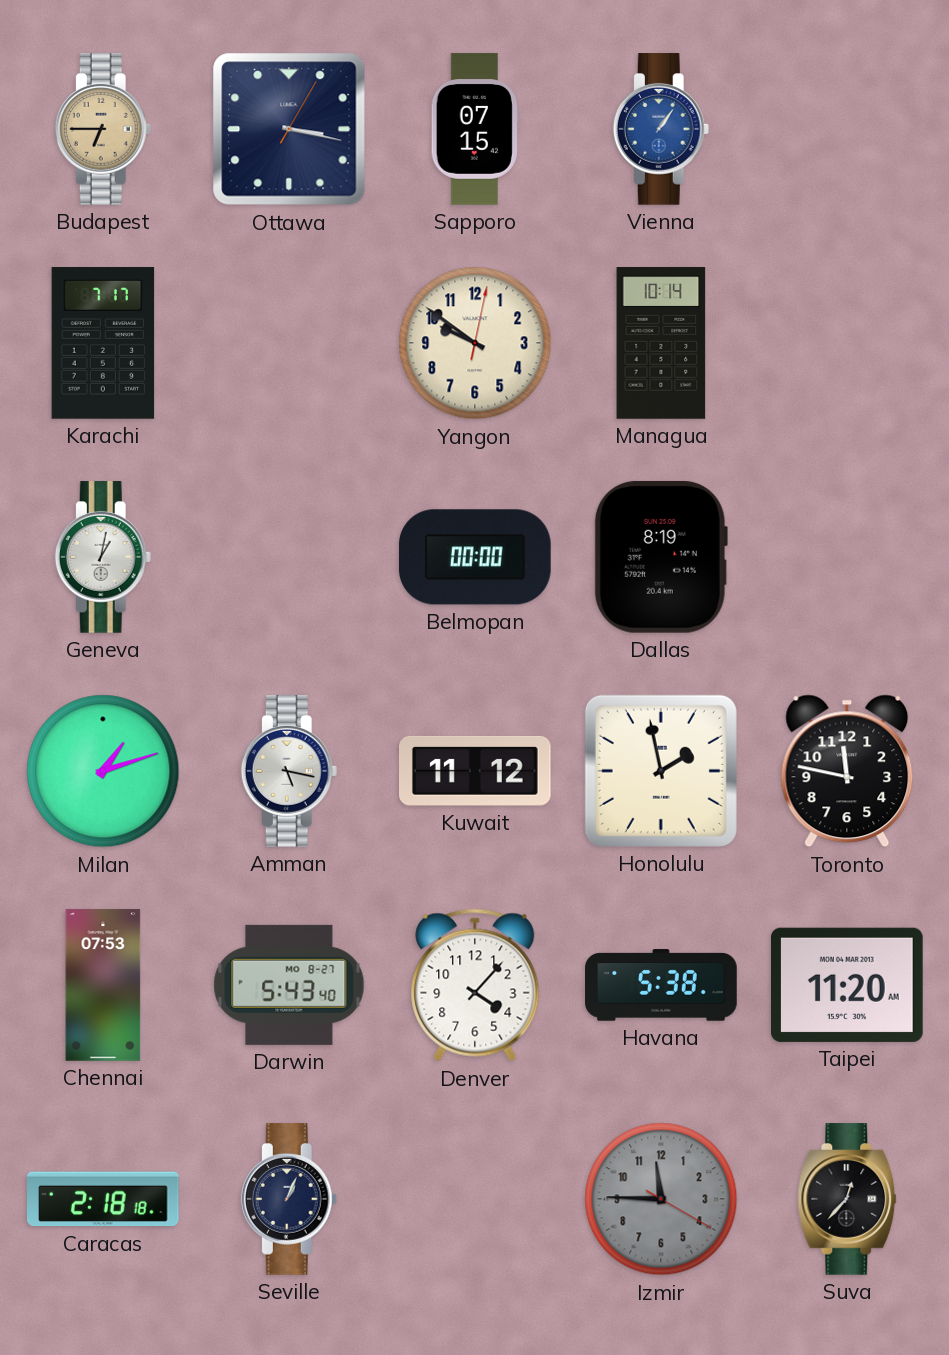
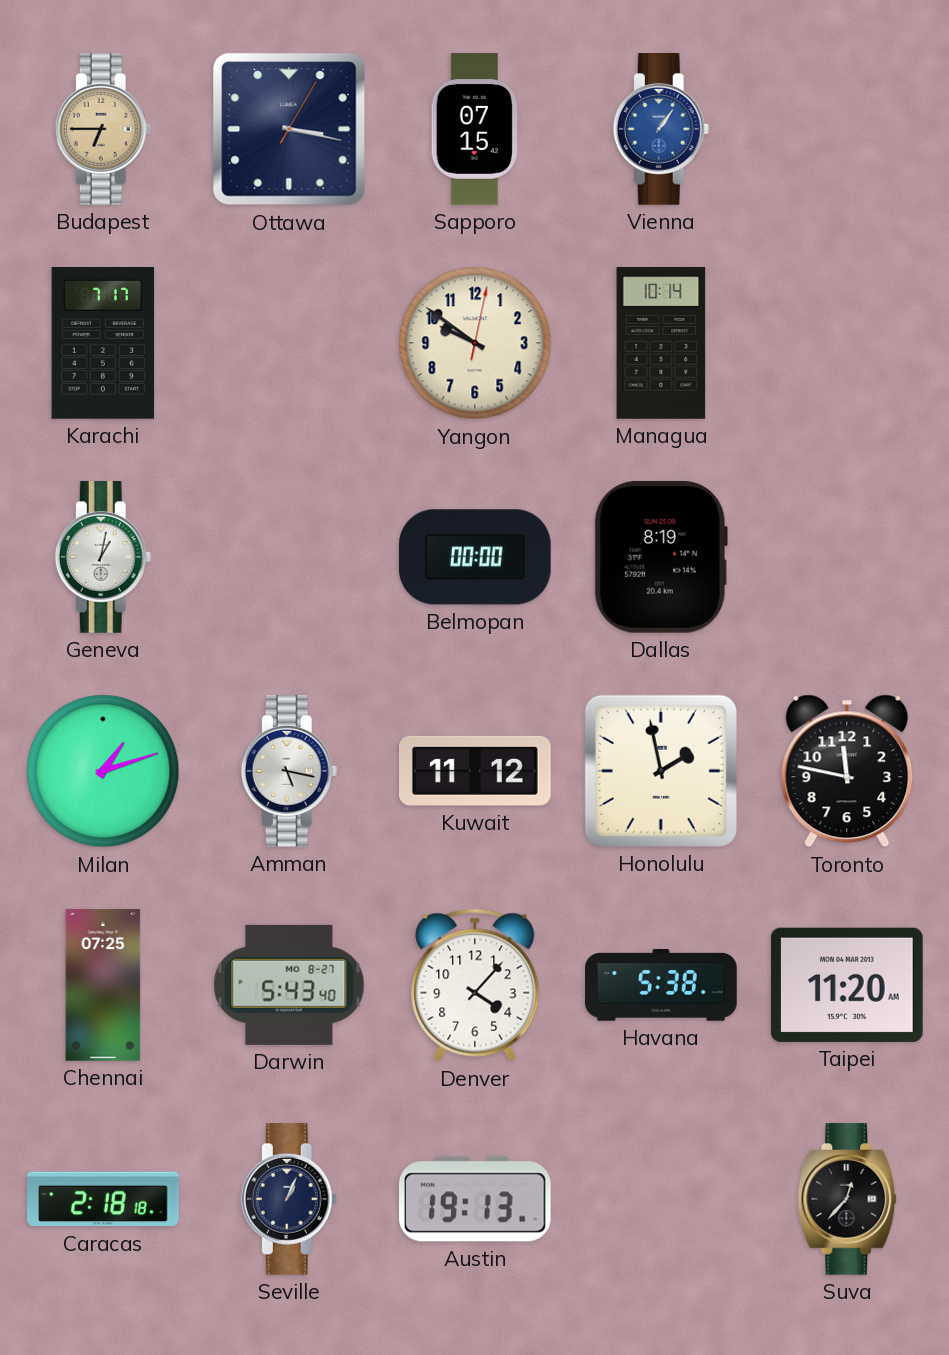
Chennai: 07:53 -> 07:25 (103, 985)
Austin: none -> 19:13 (476, 1199)
Izmir: 11:45 -> none (661, 1199)
